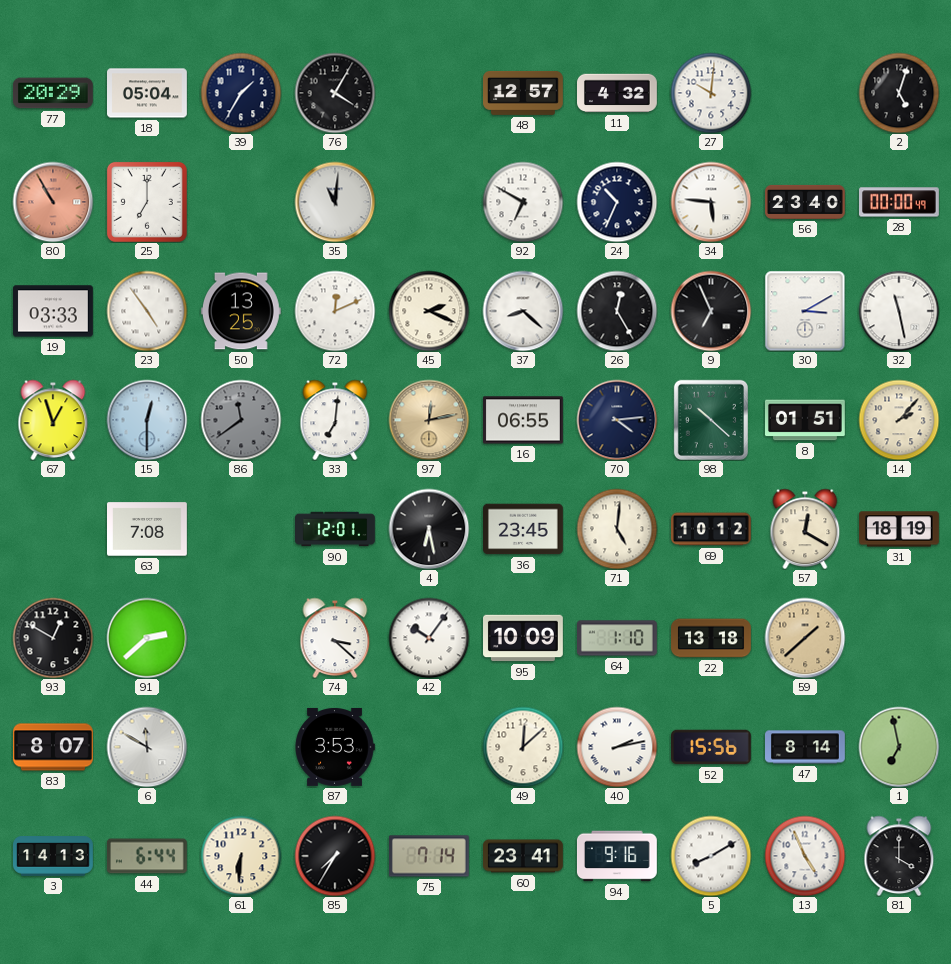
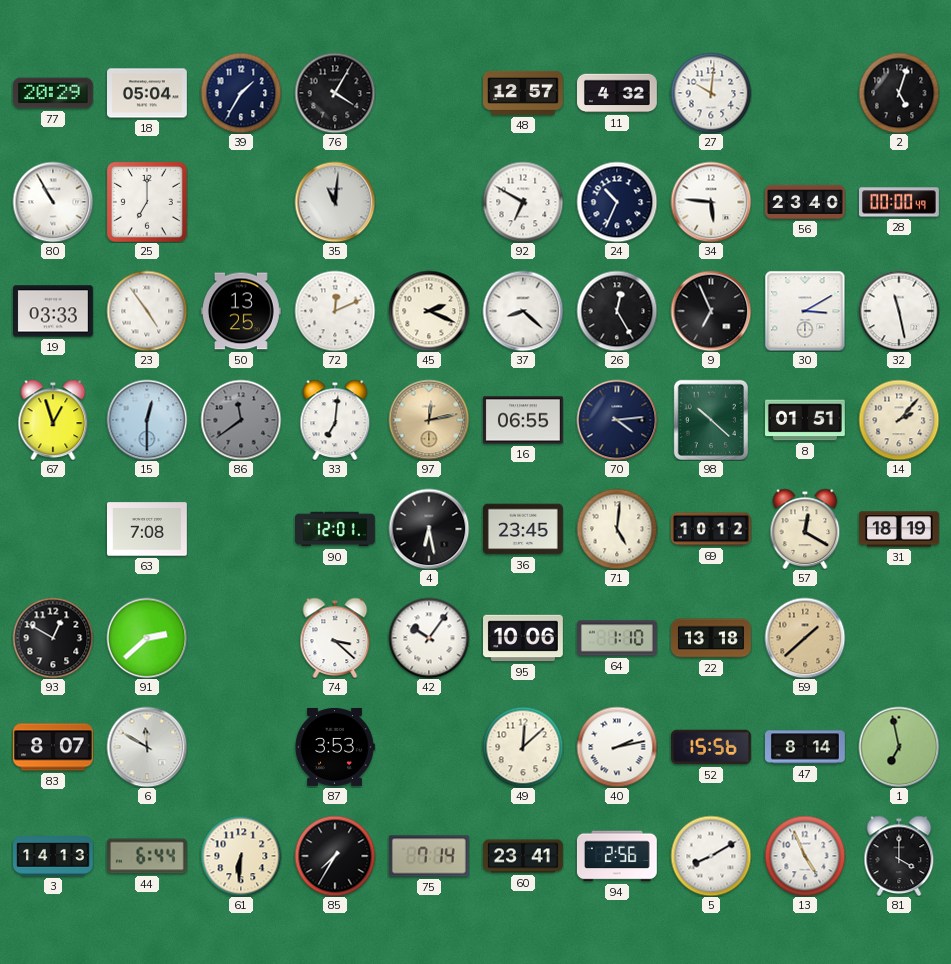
80 dial: salmon -> white (53, 202)
95: 10:09 -> 10:06 (524, 638)
94: 9:16 -> 2:56 (617, 856)
